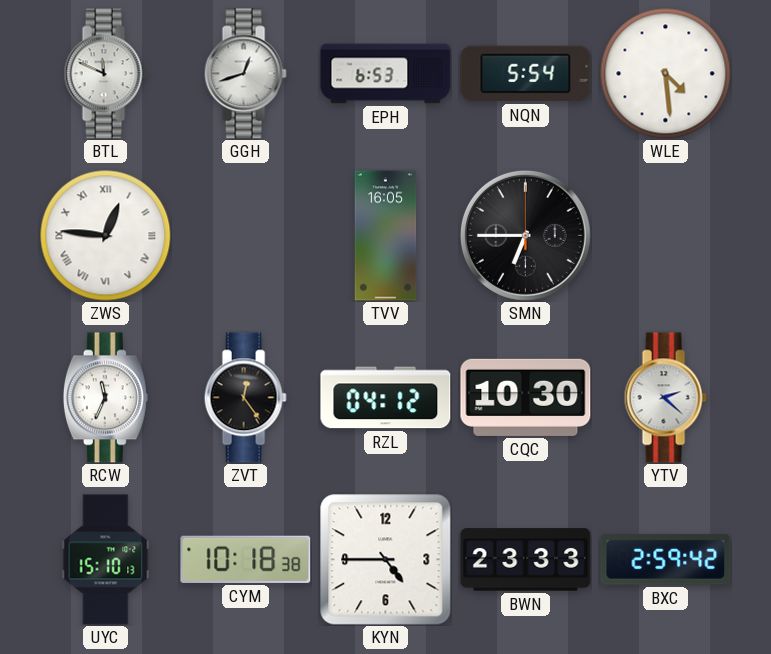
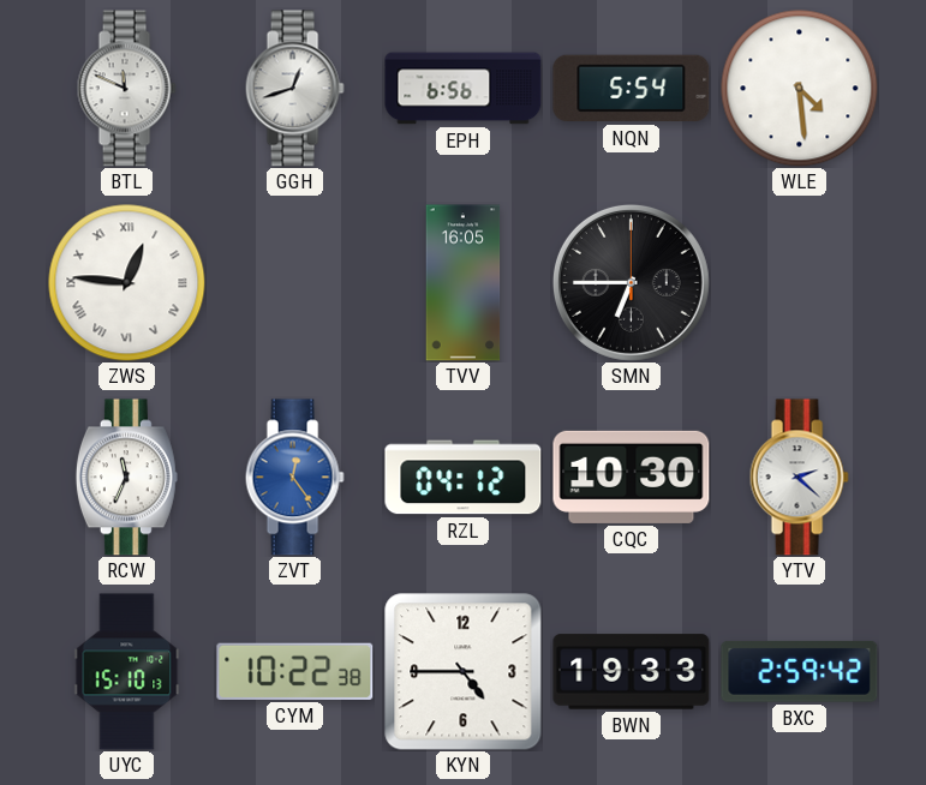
EPH: 6:53 -> 6:56 (464, 89)
ZVT dial: black -> blue (294, 478)
CYM: 10:18 -> 10:22 (295, 671)
BWN: 23:33 -> 19:33 (632, 672)
